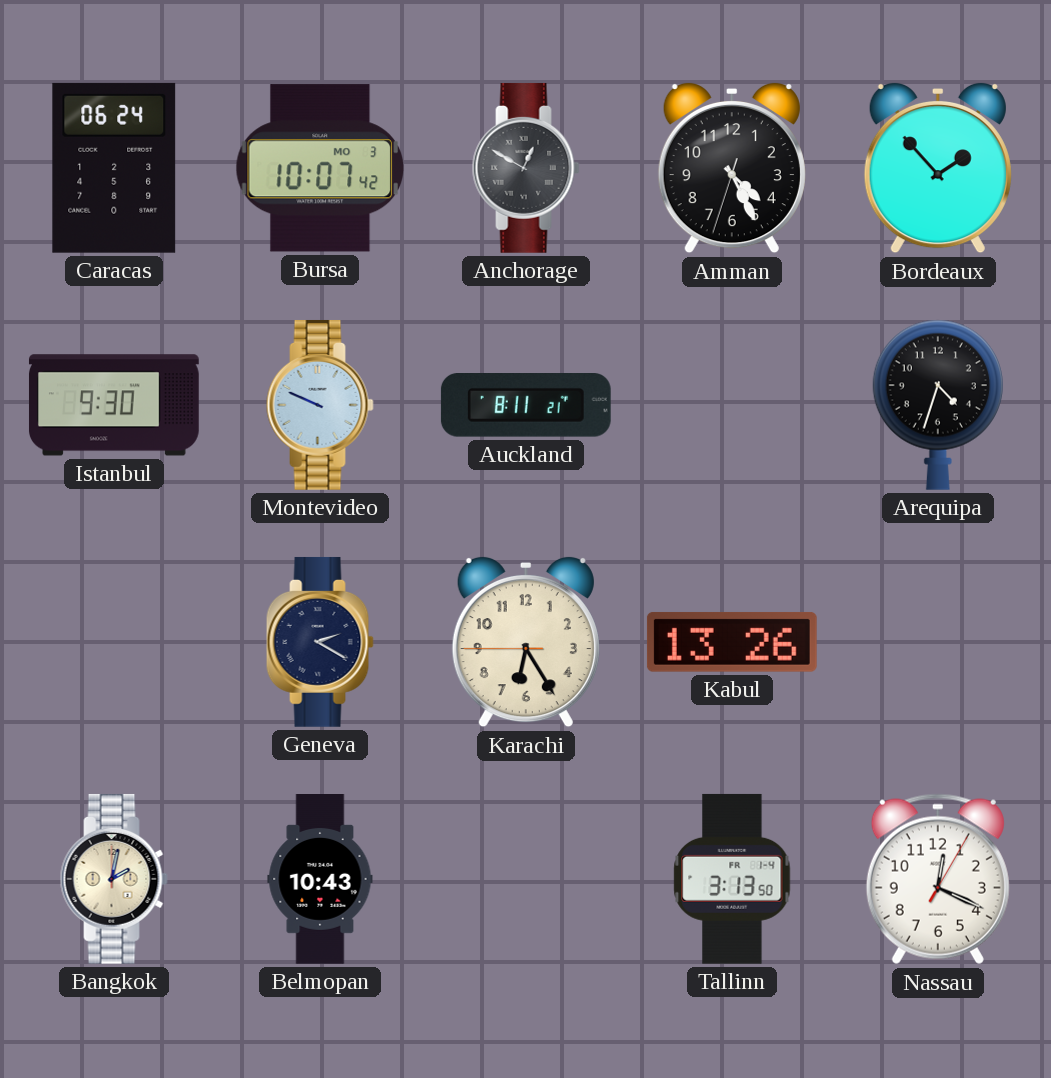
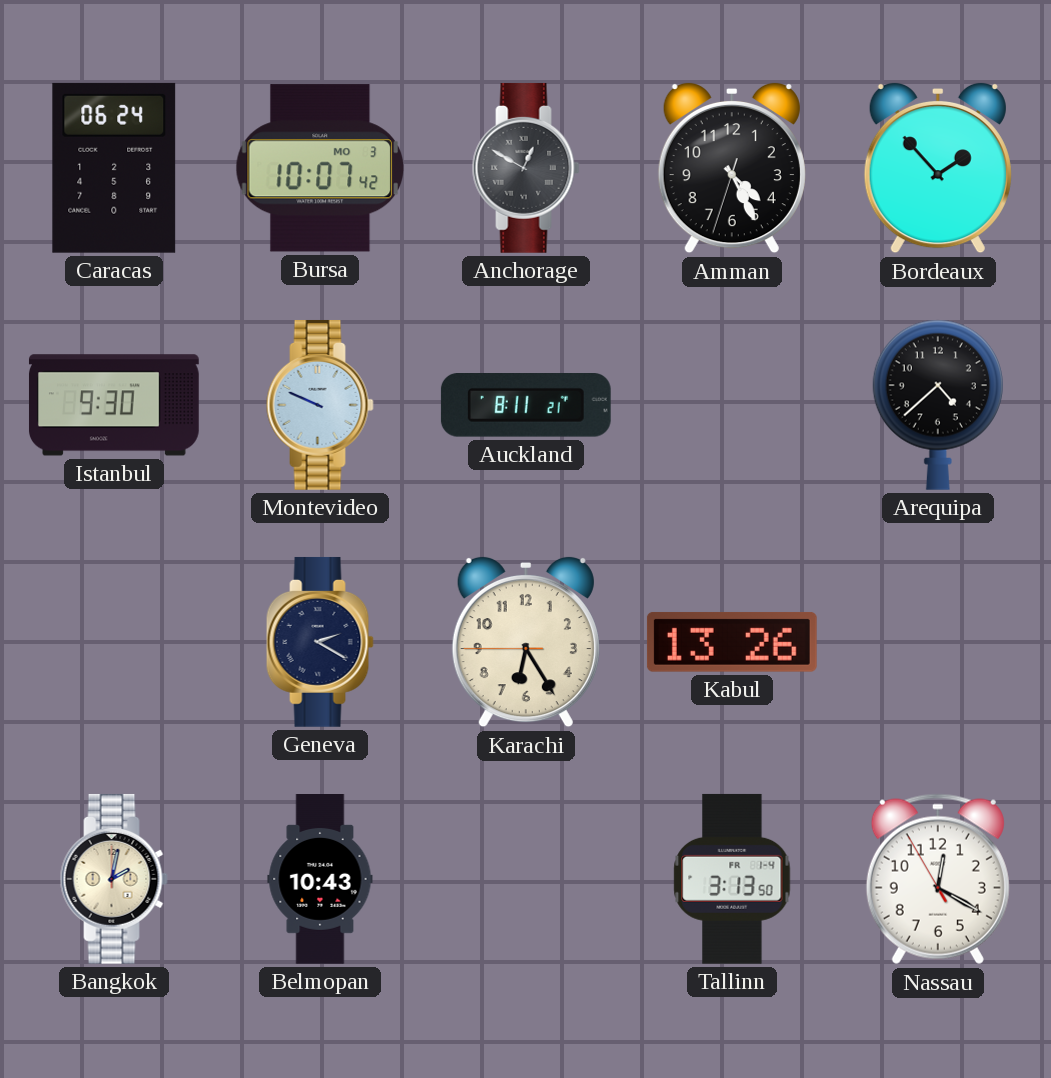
Arequipa: 4:33 -> 4:38 (938, 405)
Nassau: 12:19:05 -> 12:19:55 (938, 879)
